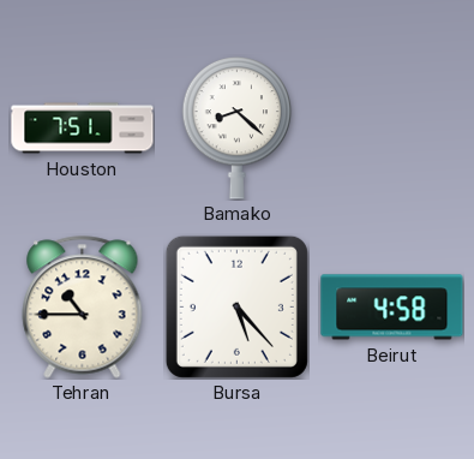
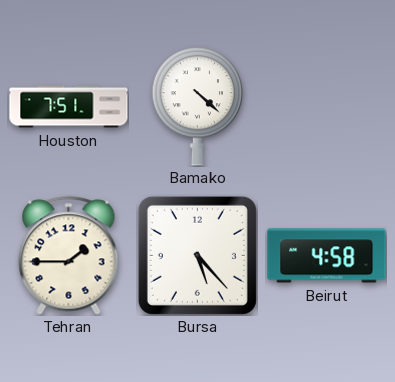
Bamako: 8:22 -> 4:22 (198, 106)
Tehran: 10:45 -> 1:45 (69, 256)
